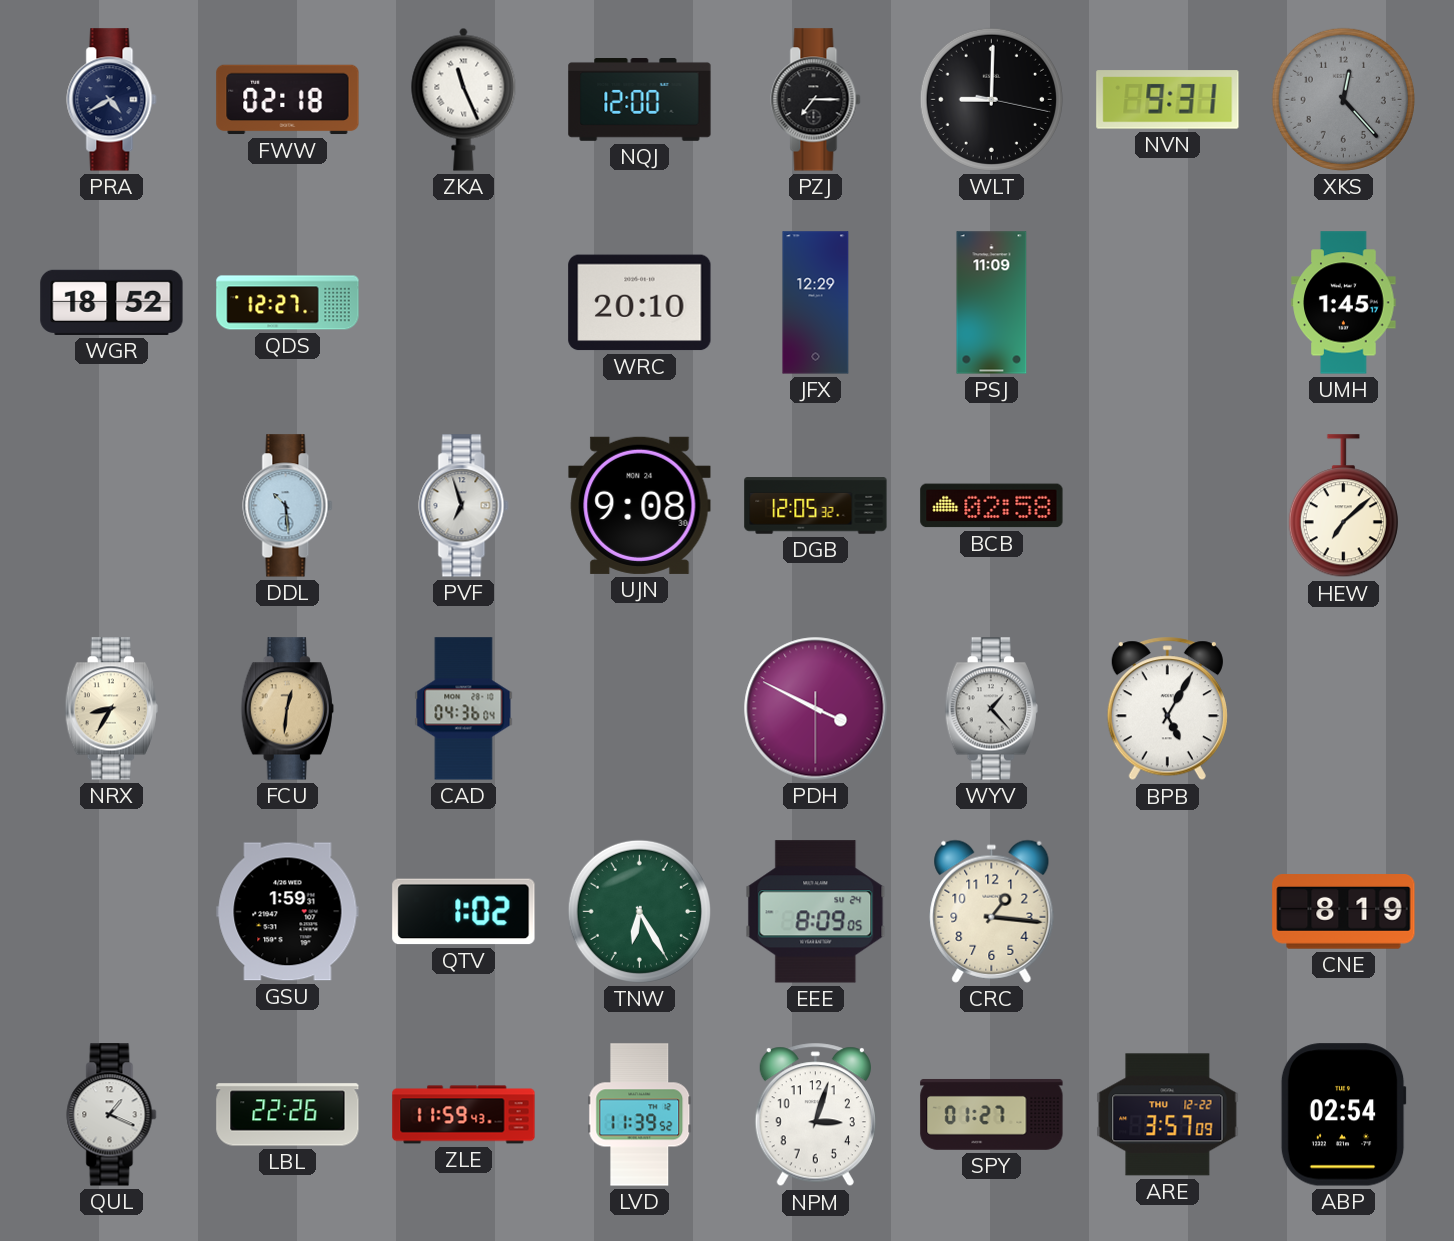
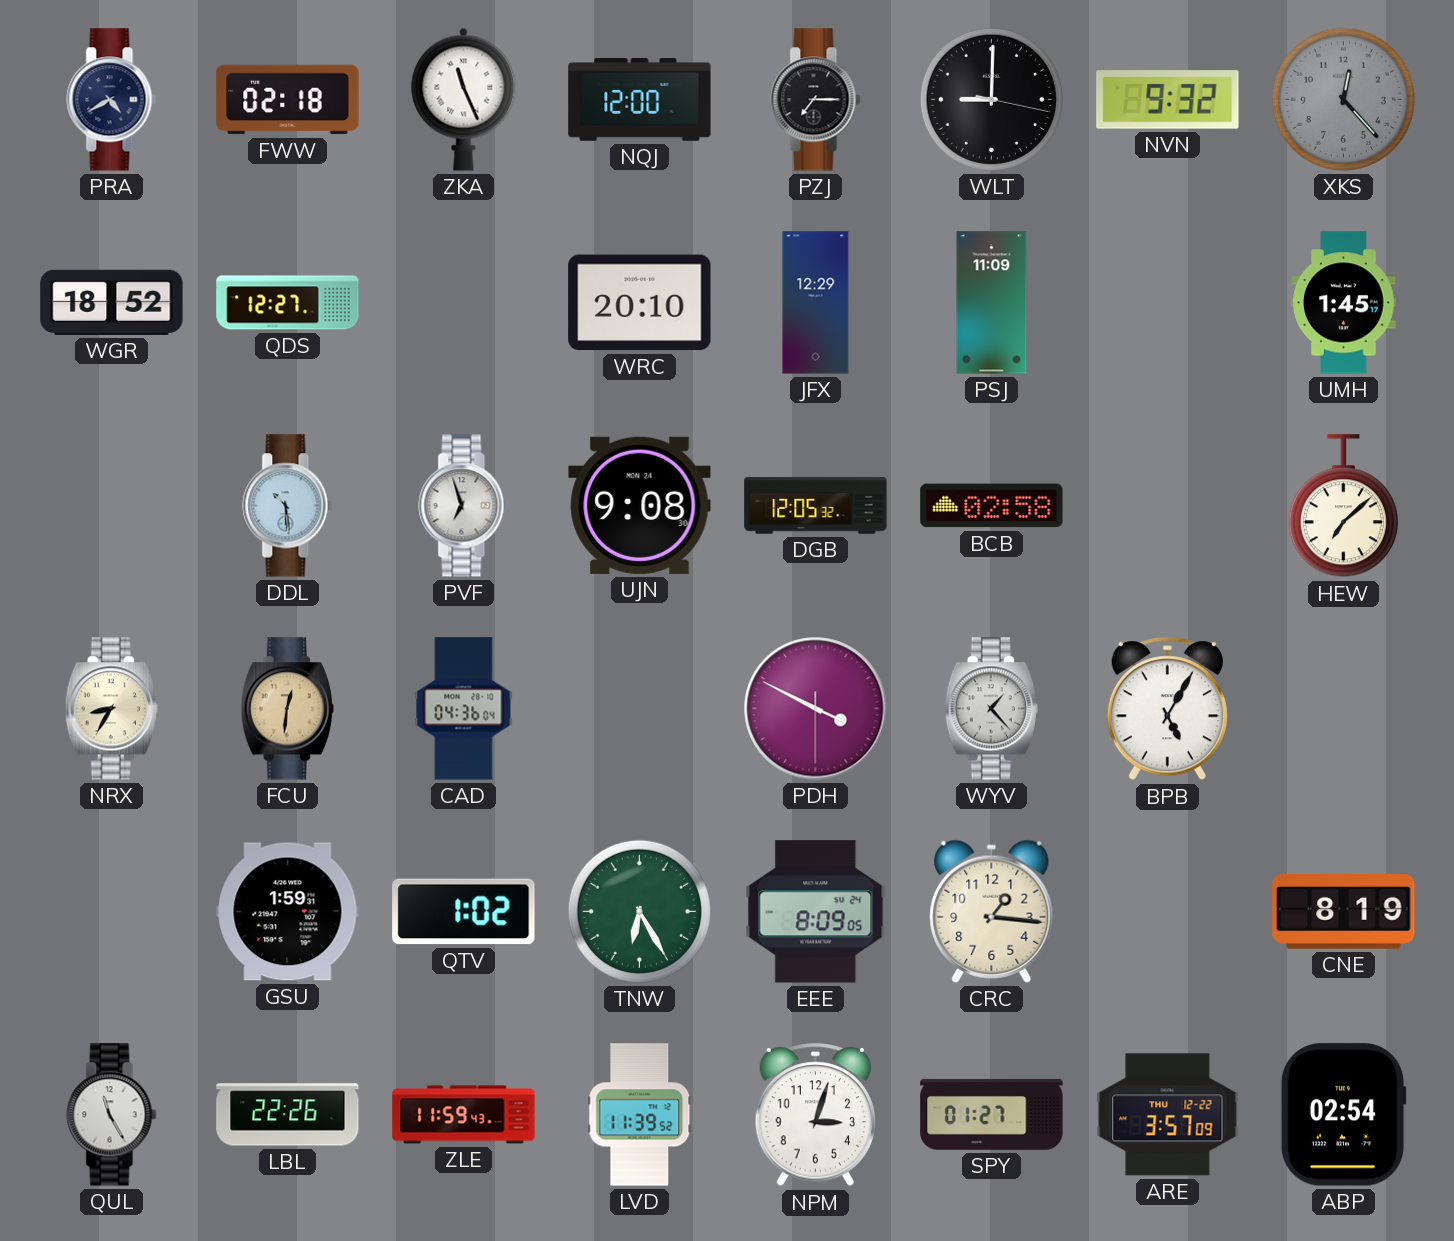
NVN: 9:31 -> 9:32 (1168, 100)
QUL: 1:19 -> 11:25 (112, 1115)
